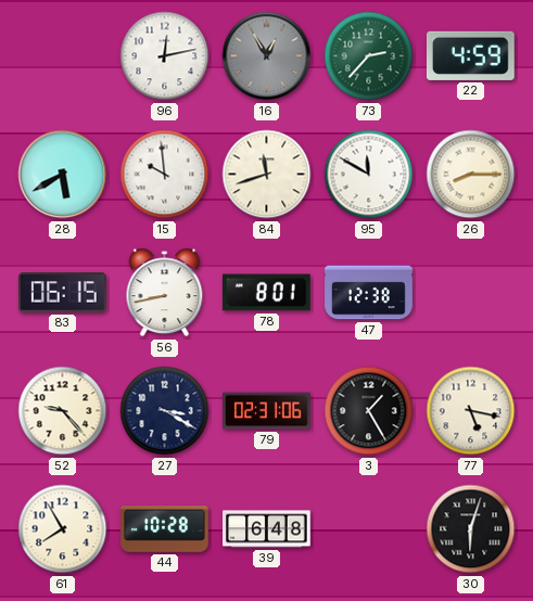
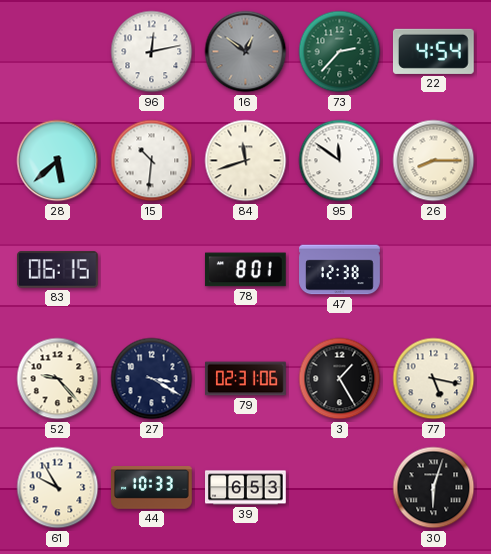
16: 12:55 -> 12:51 (246, 52)
22: 4:59 -> 4:54 (433, 51)
28: 5:40 -> 5:38 (58, 161)
15: 9:59 -> 10:31 (152, 161)
95: 11:50 -> 11:51 (340, 161)
56: 8:43 -> none (165, 293)
61: 7:55 -> 9:55 (58, 488)
44: 10:28 -> 10:33 (152, 488)
39: 6:48 -> 6:53 (246, 488)
